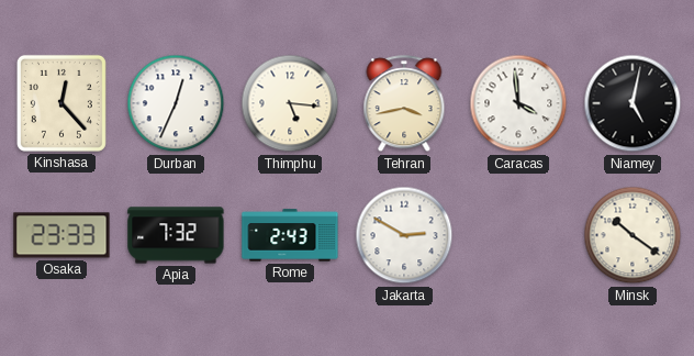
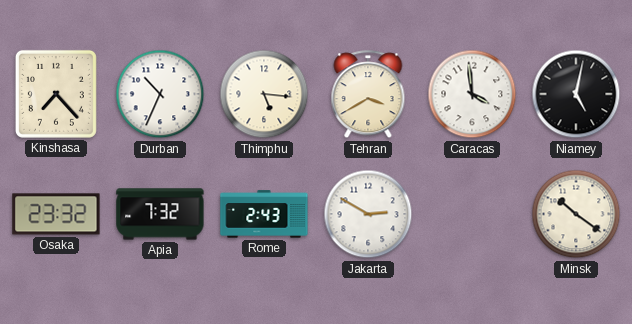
Kinshasa: 12:23 -> 7:23 (56, 94)
Durban: 12:34 -> 10:34 (160, 94)
Tehran: 3:43 -> 3:40 (368, 95)
Osaka: 23:33 -> 23:32 (56, 214)
